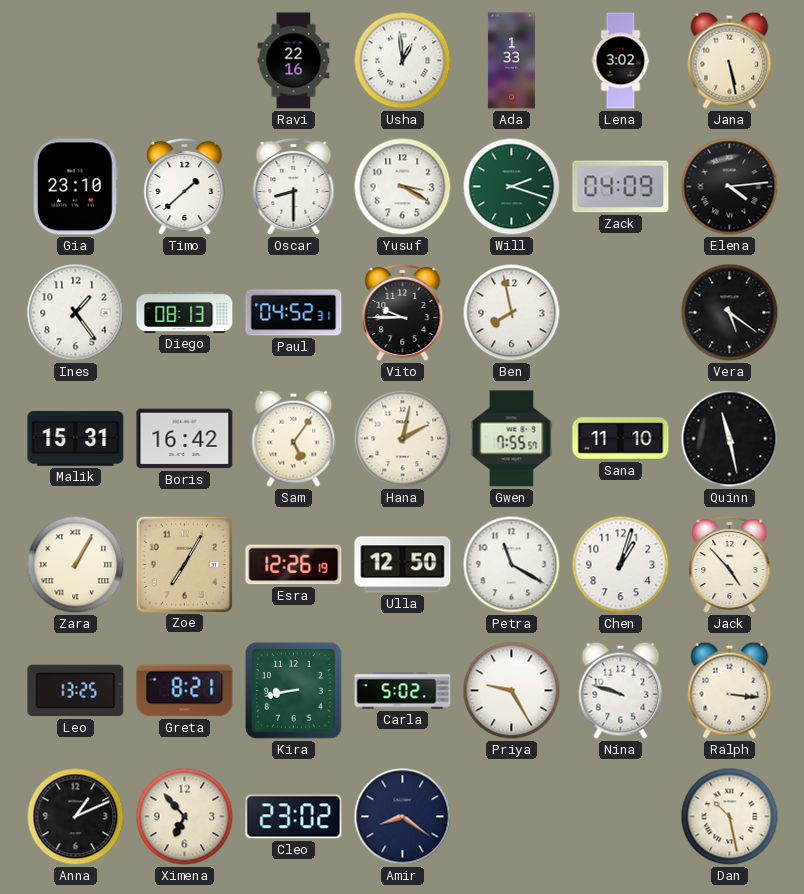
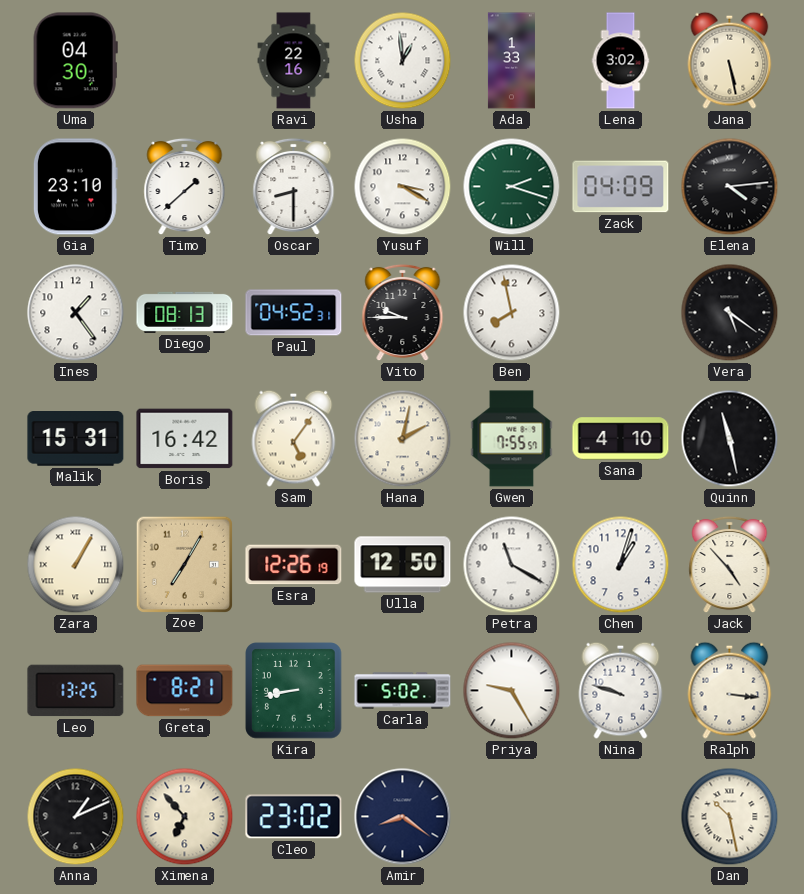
Uma: none -> 04:30 (75, 61)
Sana: 11:10 -> 4:10 (621, 439)
